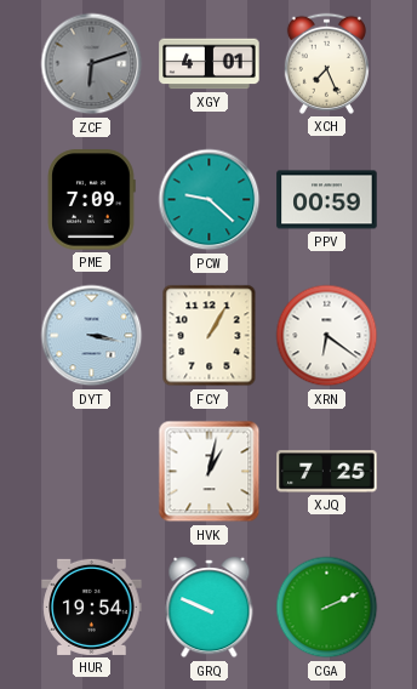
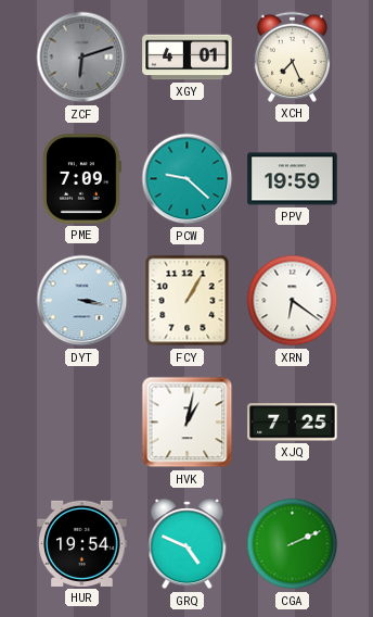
PPV: 00:59 -> 19:59 (293, 179)
GRQ: 9:49 -> 4:49 (188, 544)
